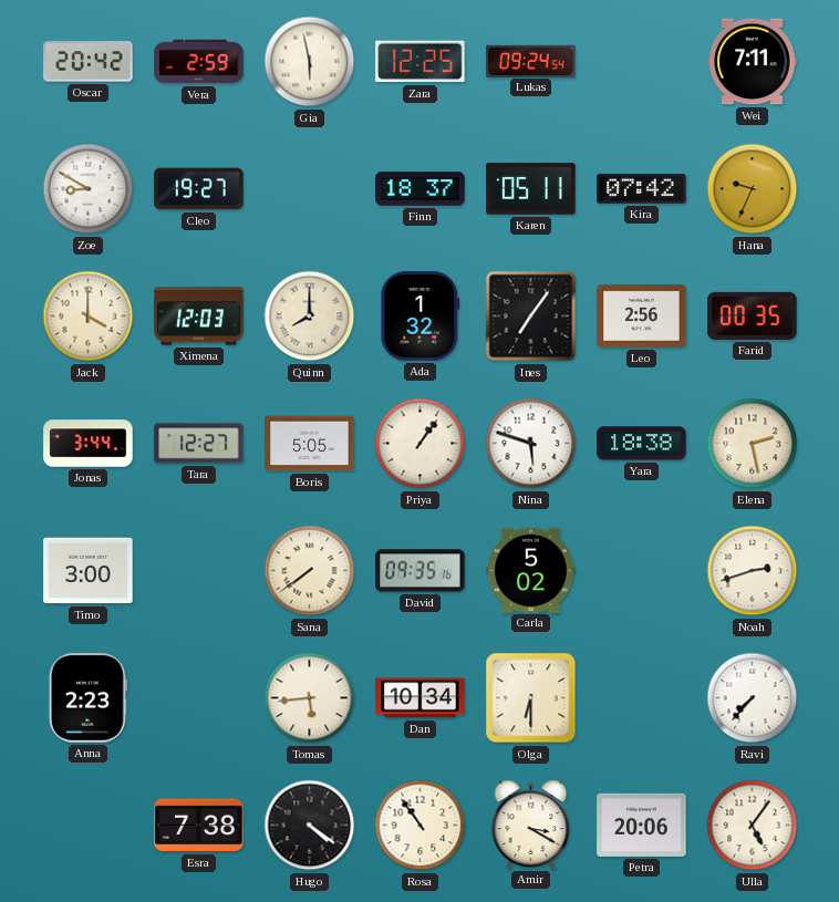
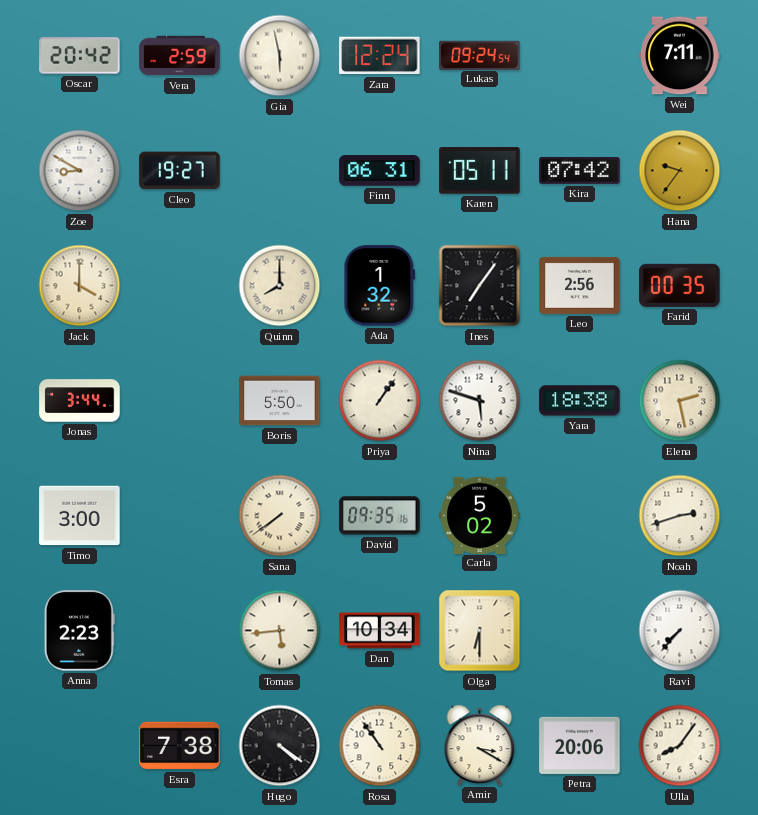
Zara: 12:25 -> 12:24 (380, 56)
Finn: 18:37 -> 06:31 (380, 171)
Hana: 9:34 -> 9:36 (680, 171)
Ximena: 12:03 -> none (199, 317)
Tara: 12:27 -> none (199, 444)
Boris: 5:05 -> 5:50 (280, 401)
Ulla: 5:06 -> 8:06 (680, 746)
